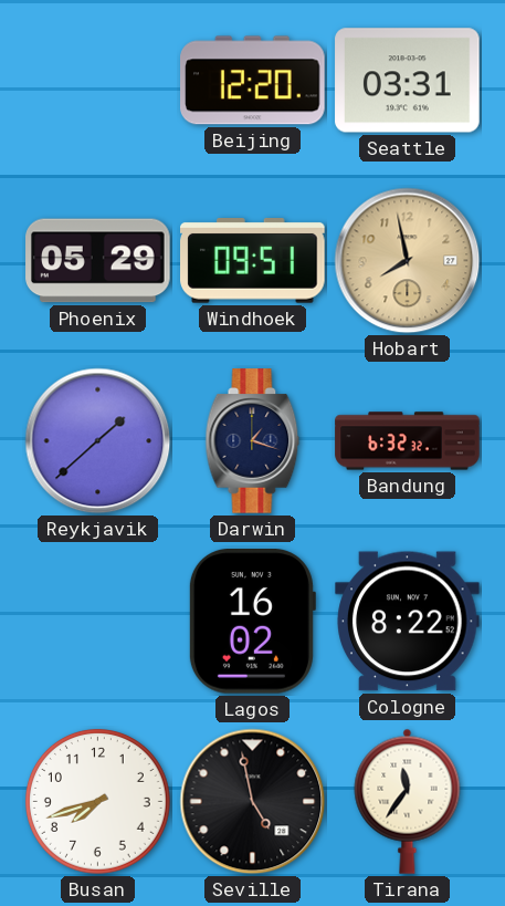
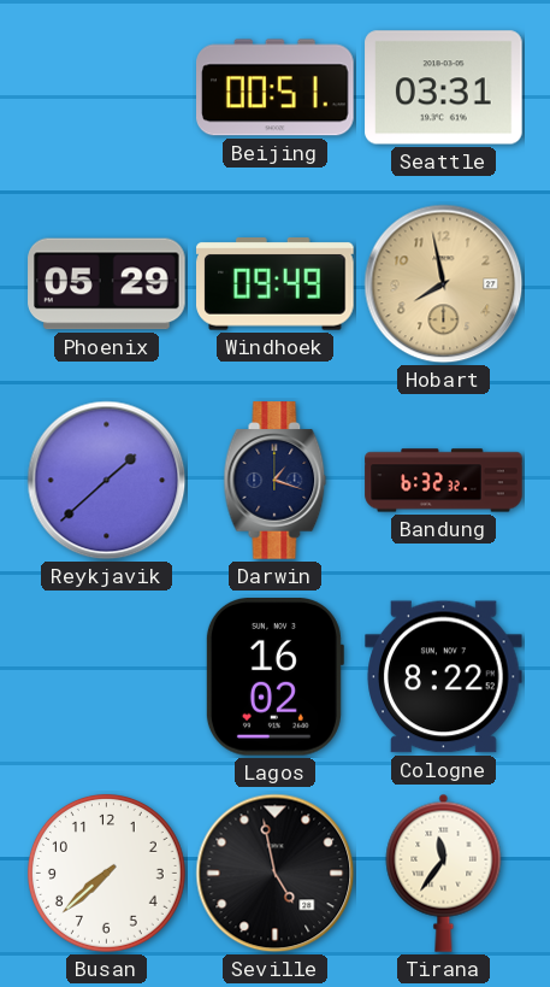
Beijing: 12:20 -> 00:51 (276, 88)
Windhoek: 09:51 -> 09:49 (276, 284)
Busan: 7:42 -> 7:38 (106, 873)
